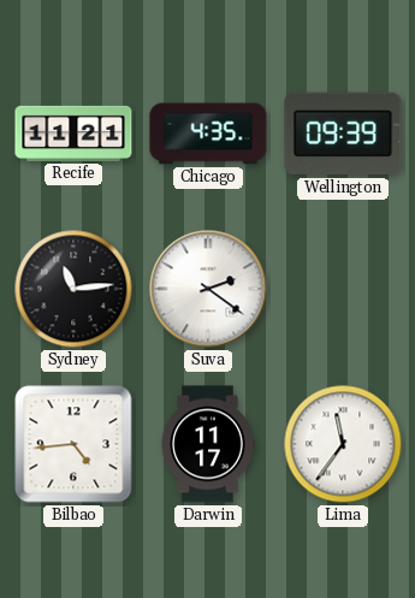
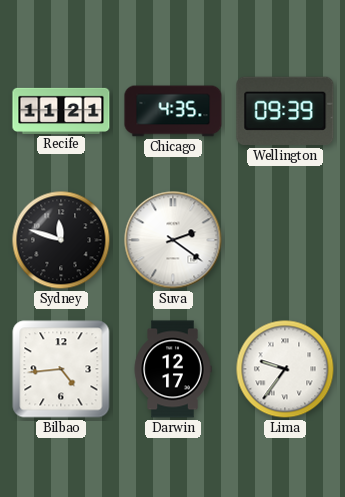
Sydney: 11:14 -> 11:48 (61, 240)
Darwin: 11:17 -> 12:17 (173, 369)
Lima: 11:36 -> 9:36 (285, 369)
